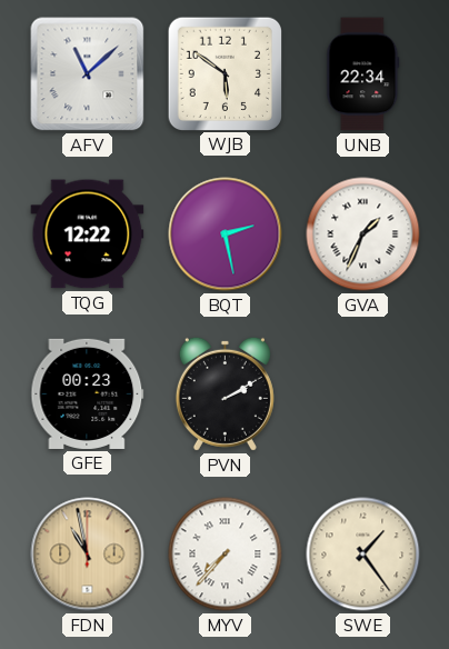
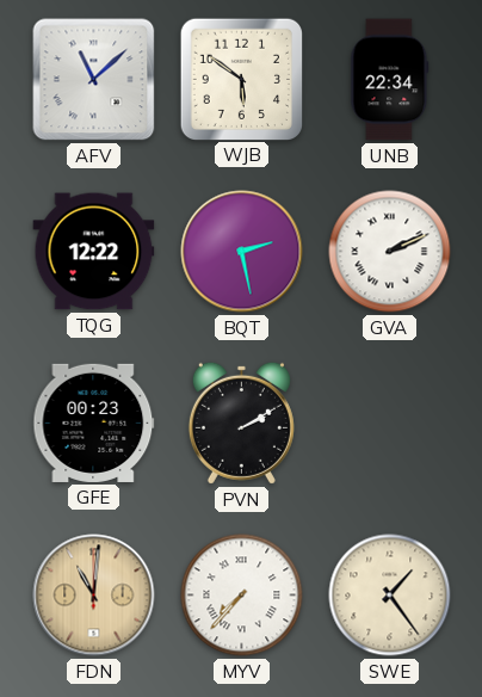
GVA: 1:34 -> 2:11 (390, 252)
FDN: 10:58 -> 11:01 (94, 596)
